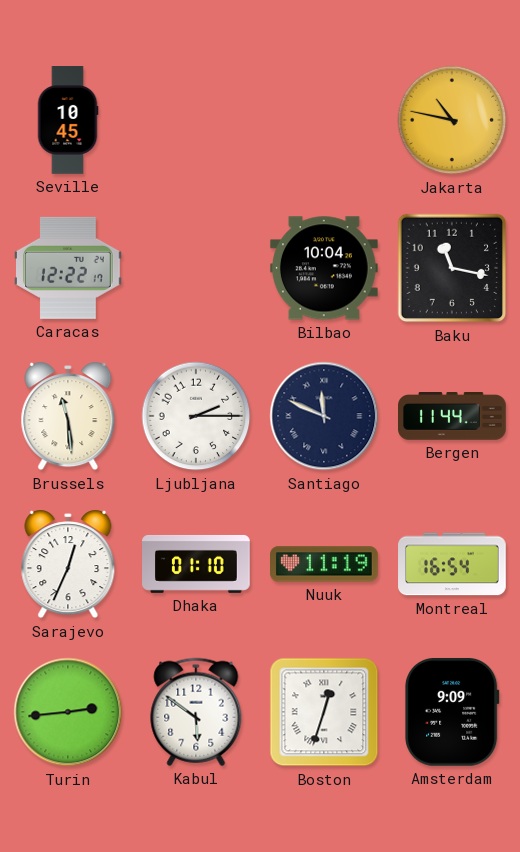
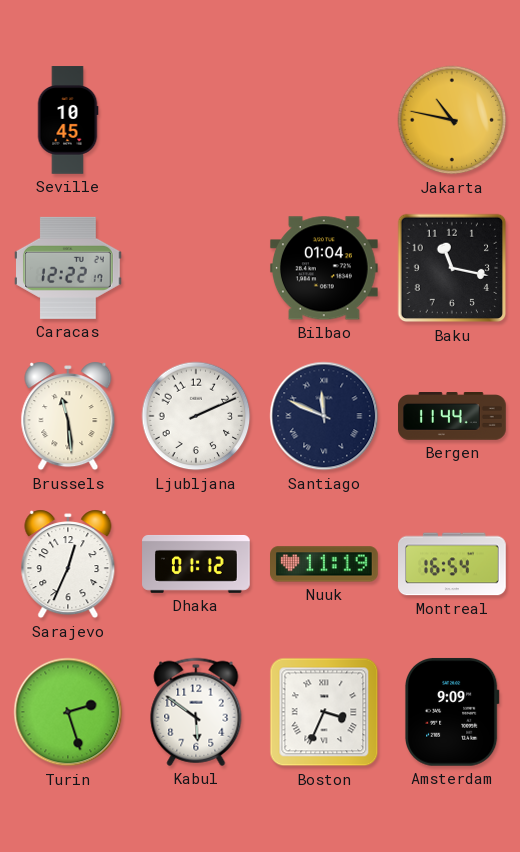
Bilbao: 10:04 -> 01:04 (324, 268)
Ljubljana: 2:15 -> 2:11 (196, 416)
Dhaka: 01:10 -> 01:12 (196, 564)
Turin: 2:44 -> 2:27 (68, 712)
Boston: 12:33 -> 3:34 (324, 712)
